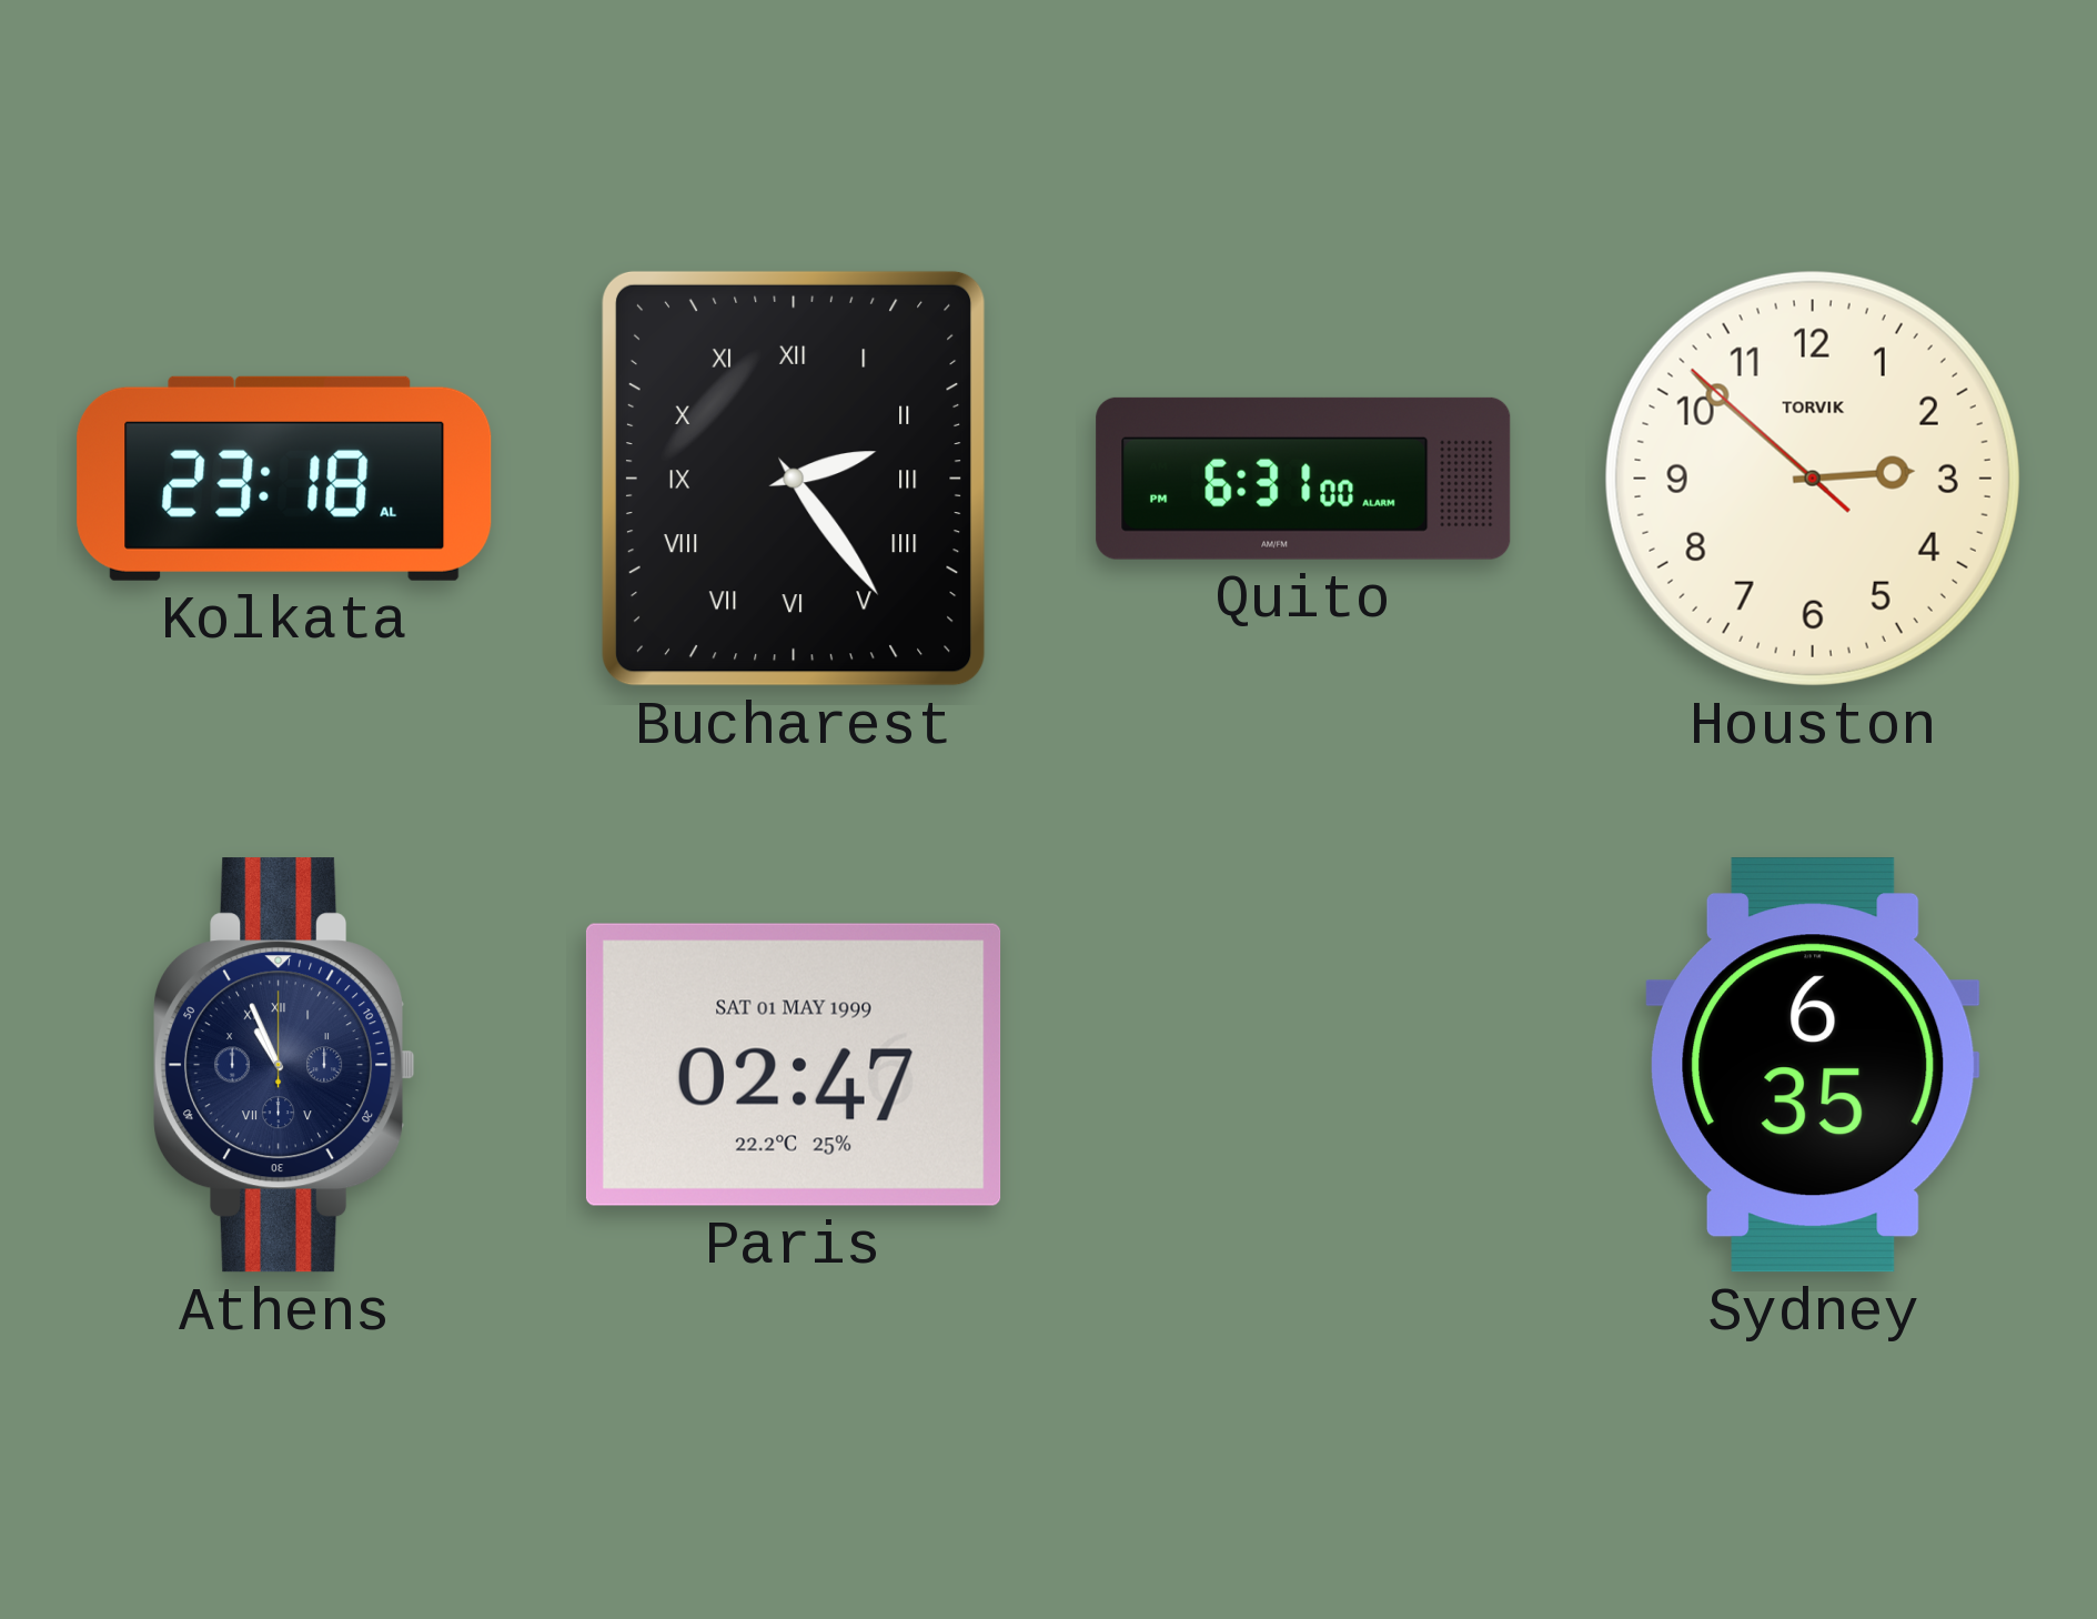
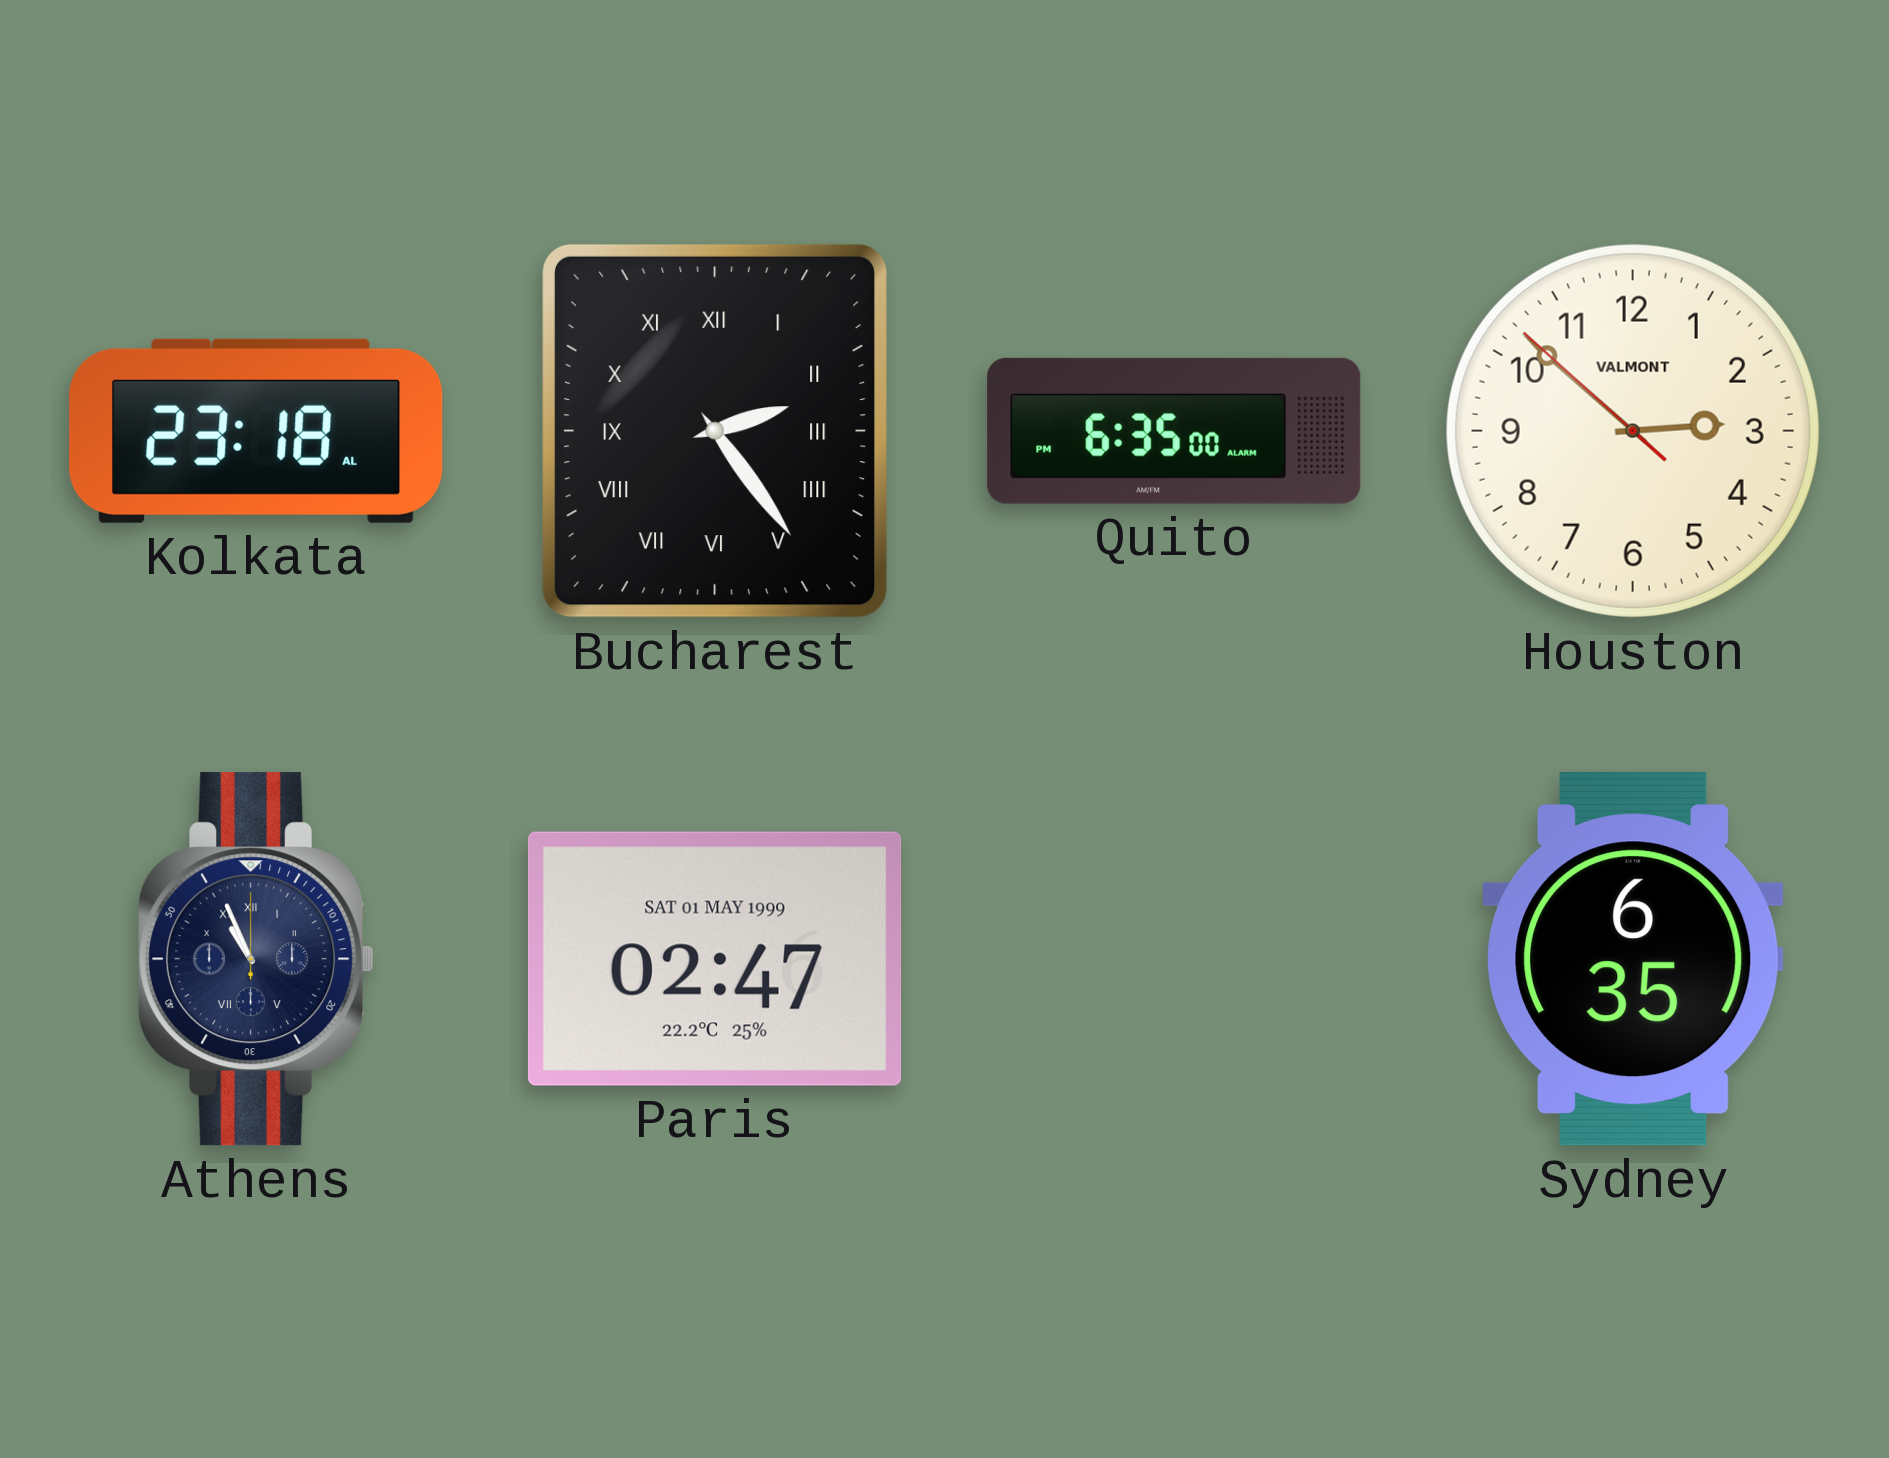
Quito: 6:31 -> 6:35 (1174, 431)
Houston brand: TORVIK -> VALMONT (1633, 431)
